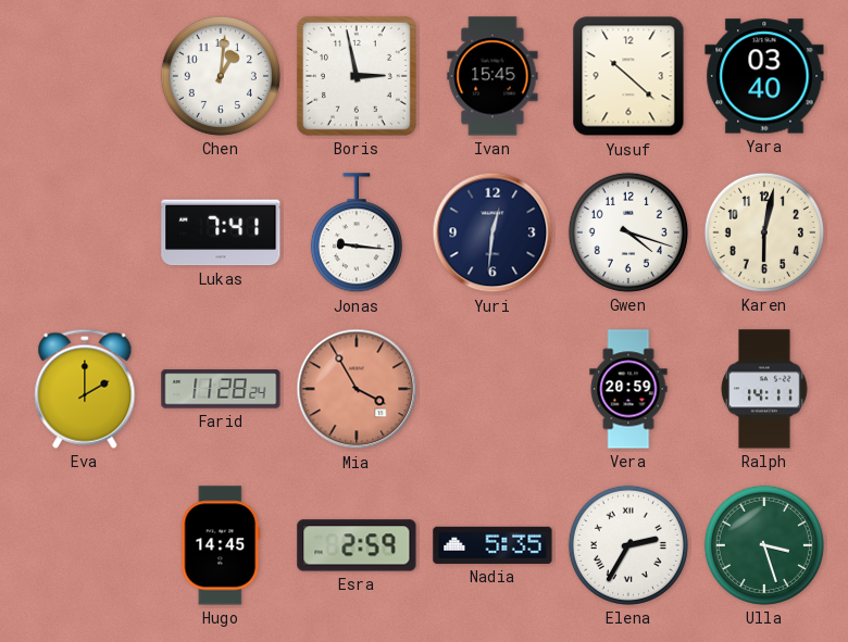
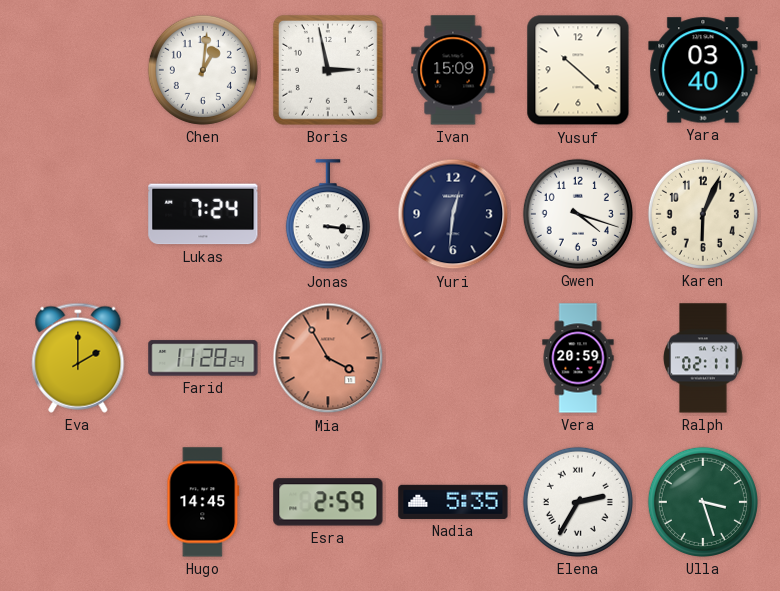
Ivan: 15:45 -> 15:09 (453, 70)
Lukas: 7:41 -> 7:24 (203, 214)
Jonas: 9:16 -> 3:16 (328, 215)
Karen: 6:02 -> 6:04 (703, 214)
Ralph: 14:11 -> 02:11 (703, 358)
